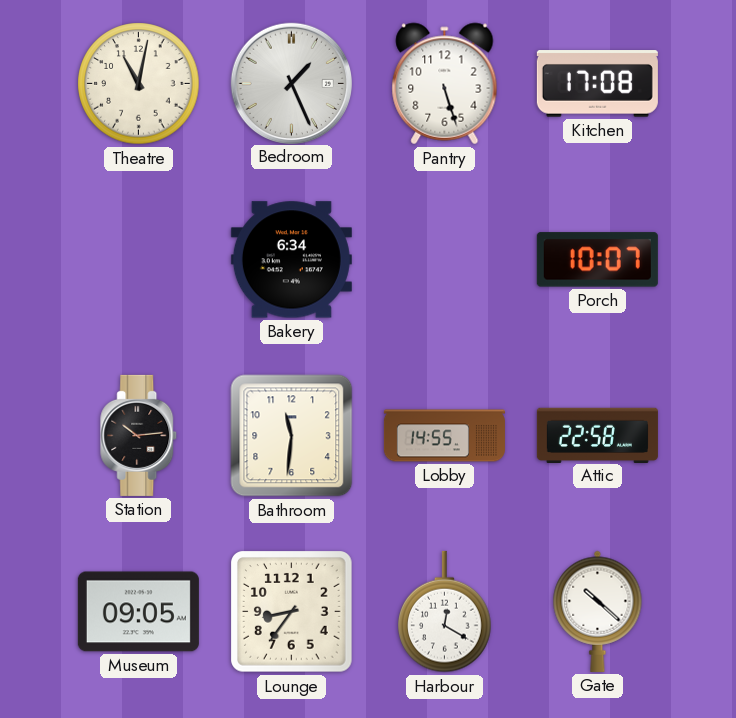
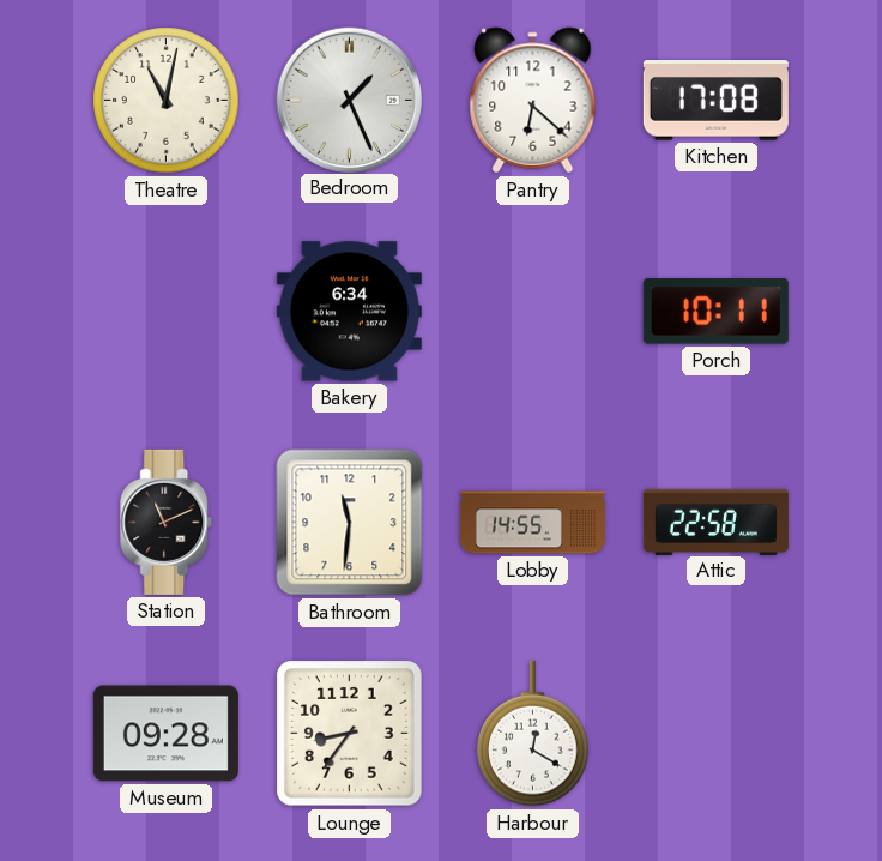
Pantry: 5:27 -> 6:22 (533, 101)
Porch: 10:07 -> 10:11 (715, 312)
Station: 10:14 -> 11:11 (167, 522)
Museum: 09:05 -> 09:28 (165, 734)
Gate: 10:22 -> none (598, 611)
